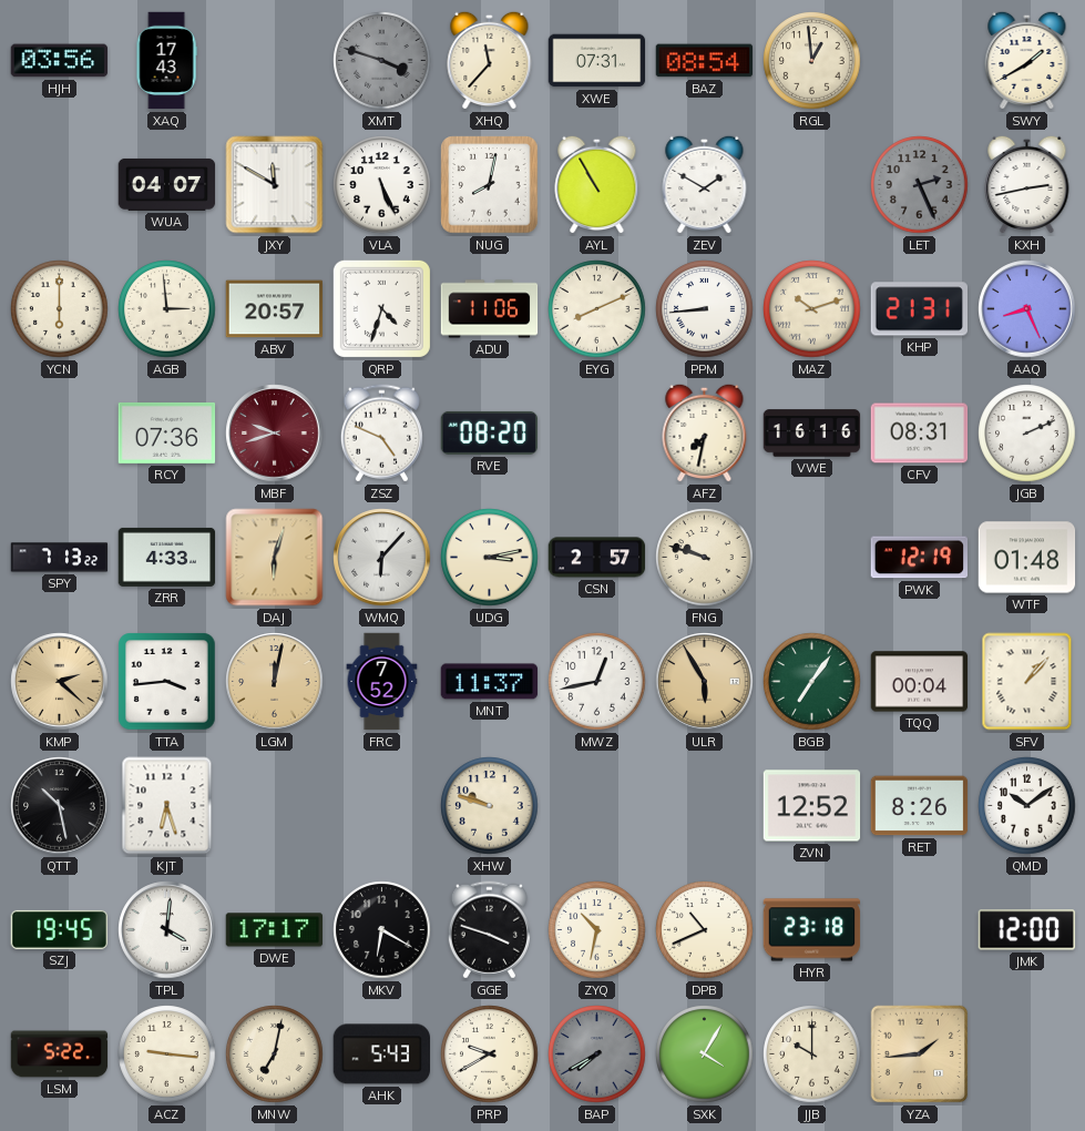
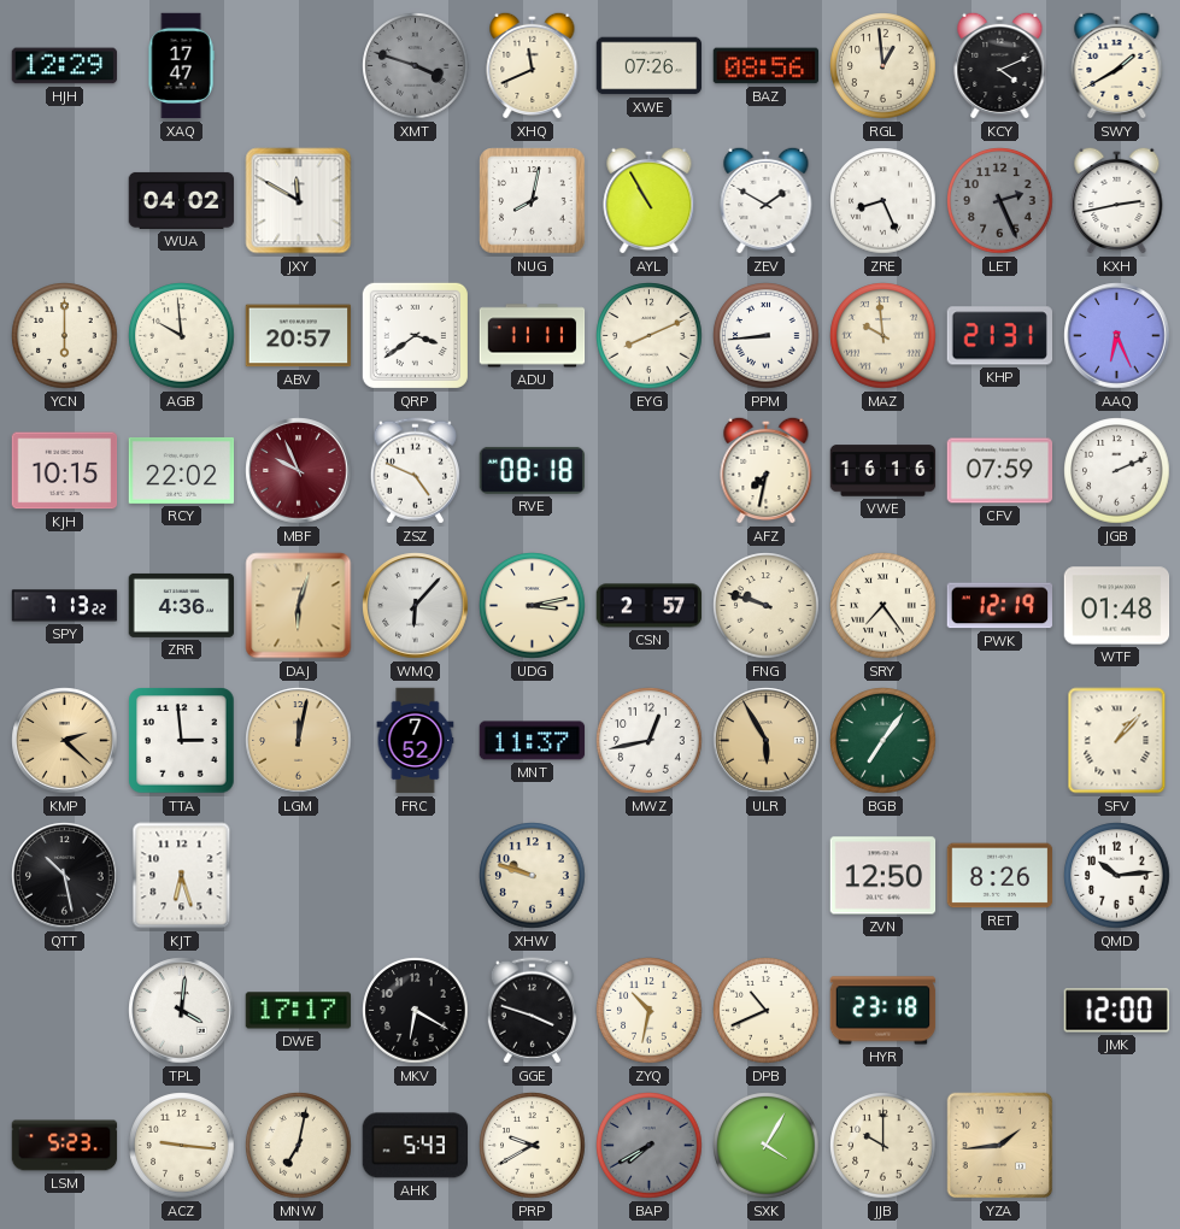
HJH: 03:56 -> 12:29 (65, 66)
XAQ: 17:43 -> 17:47 (181, 66)
XHQ: 11:37 -> 11:41 (533, 65)
XWE: 07:31 -> 07:26 (650, 66)
BAZ: 08:54 -> 08:56 (767, 66)
KCY: none -> 4:11 (1000, 65)
WUA: 04:07 -> 04:02 (182, 200)
VLA: 5:26 -> none (382, 185)
ZRE: none -> 8:26 (883, 201)
AGB: 2:59 -> 9:59 (182, 336)
QRP: 4:33 -> 3:39 (415, 335)
ADU: 11:06 -> 11:11 (533, 336)
MAZ: 10:12 -> 9:59 (883, 336)
AAQ: 8:26 -> 6:26 (1117, 336)
KJH: none -> 10:15 (65, 471)
RCY: 07:36 -> 22:02 (182, 470)
MBF: 9:42 -> 9:56 (299, 471)
RVE: 08:20 -> 08:18 (533, 470)
CFV: 08:31 -> 07:59 (1000, 471)
ZRR: 4:33 -> 4:36 (182, 605)
SRY: none -> 7:24 (883, 606)
TTA: 3:44 -> 2:59 (182, 741)
TQQ: 00:04 -> none (920, 682)
ZVN: 12:52 -> 12:50 (883, 876)
QMD: 10:09 -> 10:14 (1117, 876)
SZJ: 19:45 -> none (60, 929)
LSM: 5:22 -> 5:23 (65, 1146)
